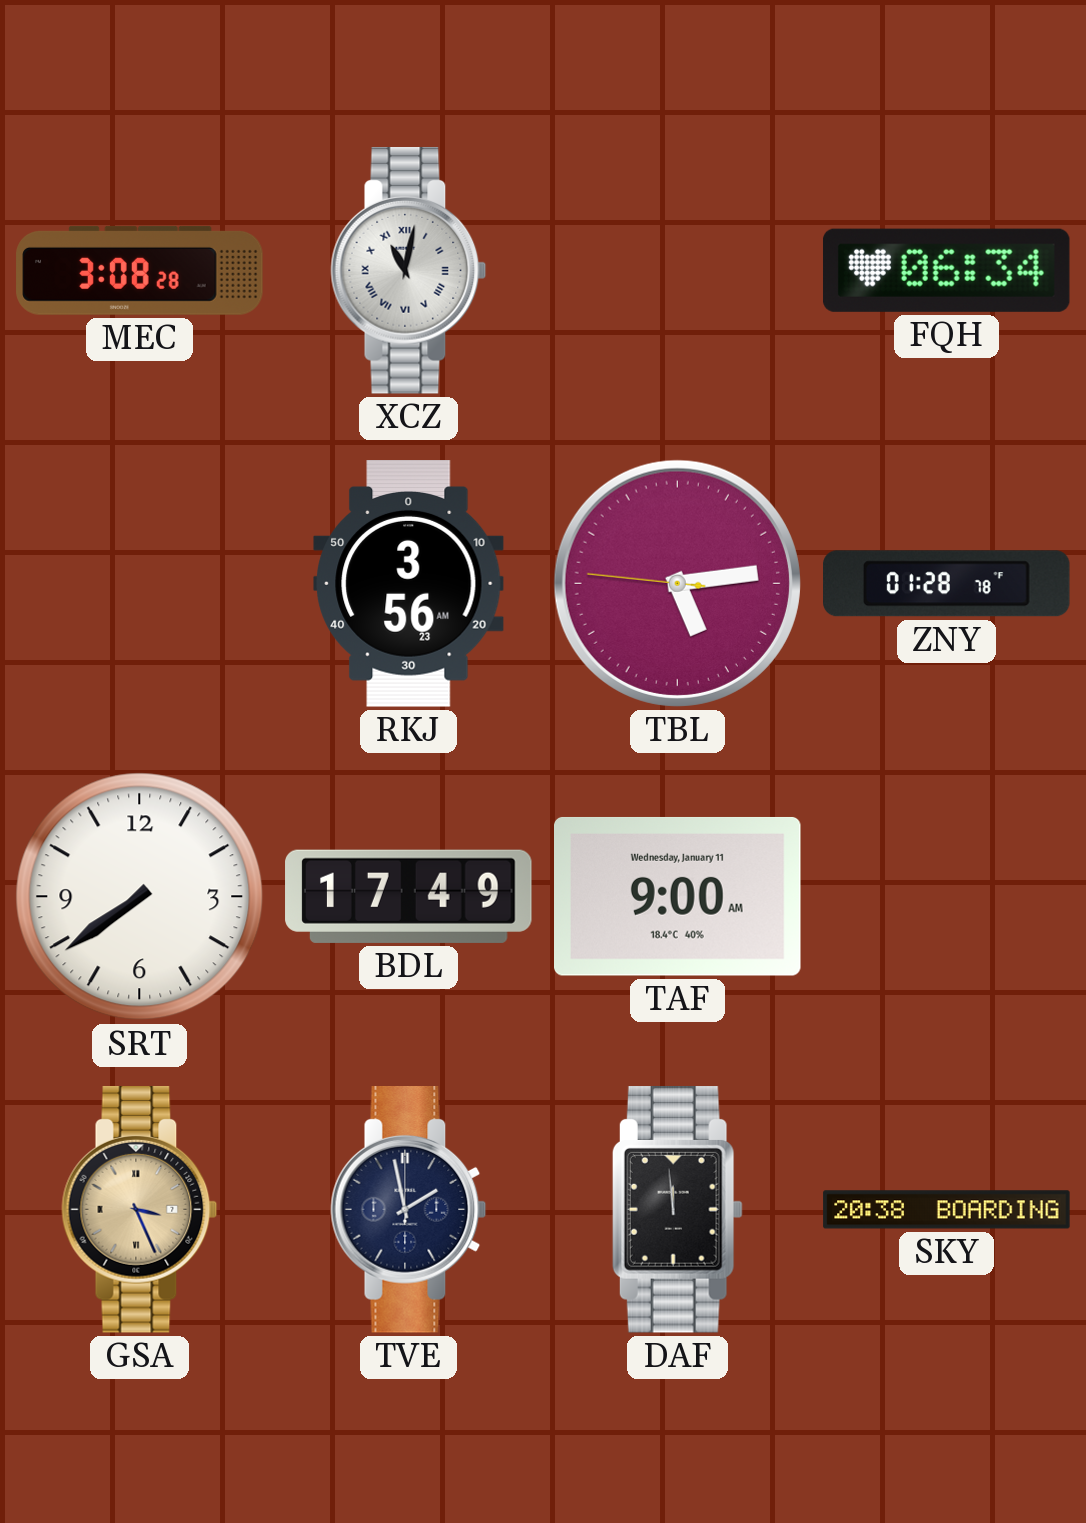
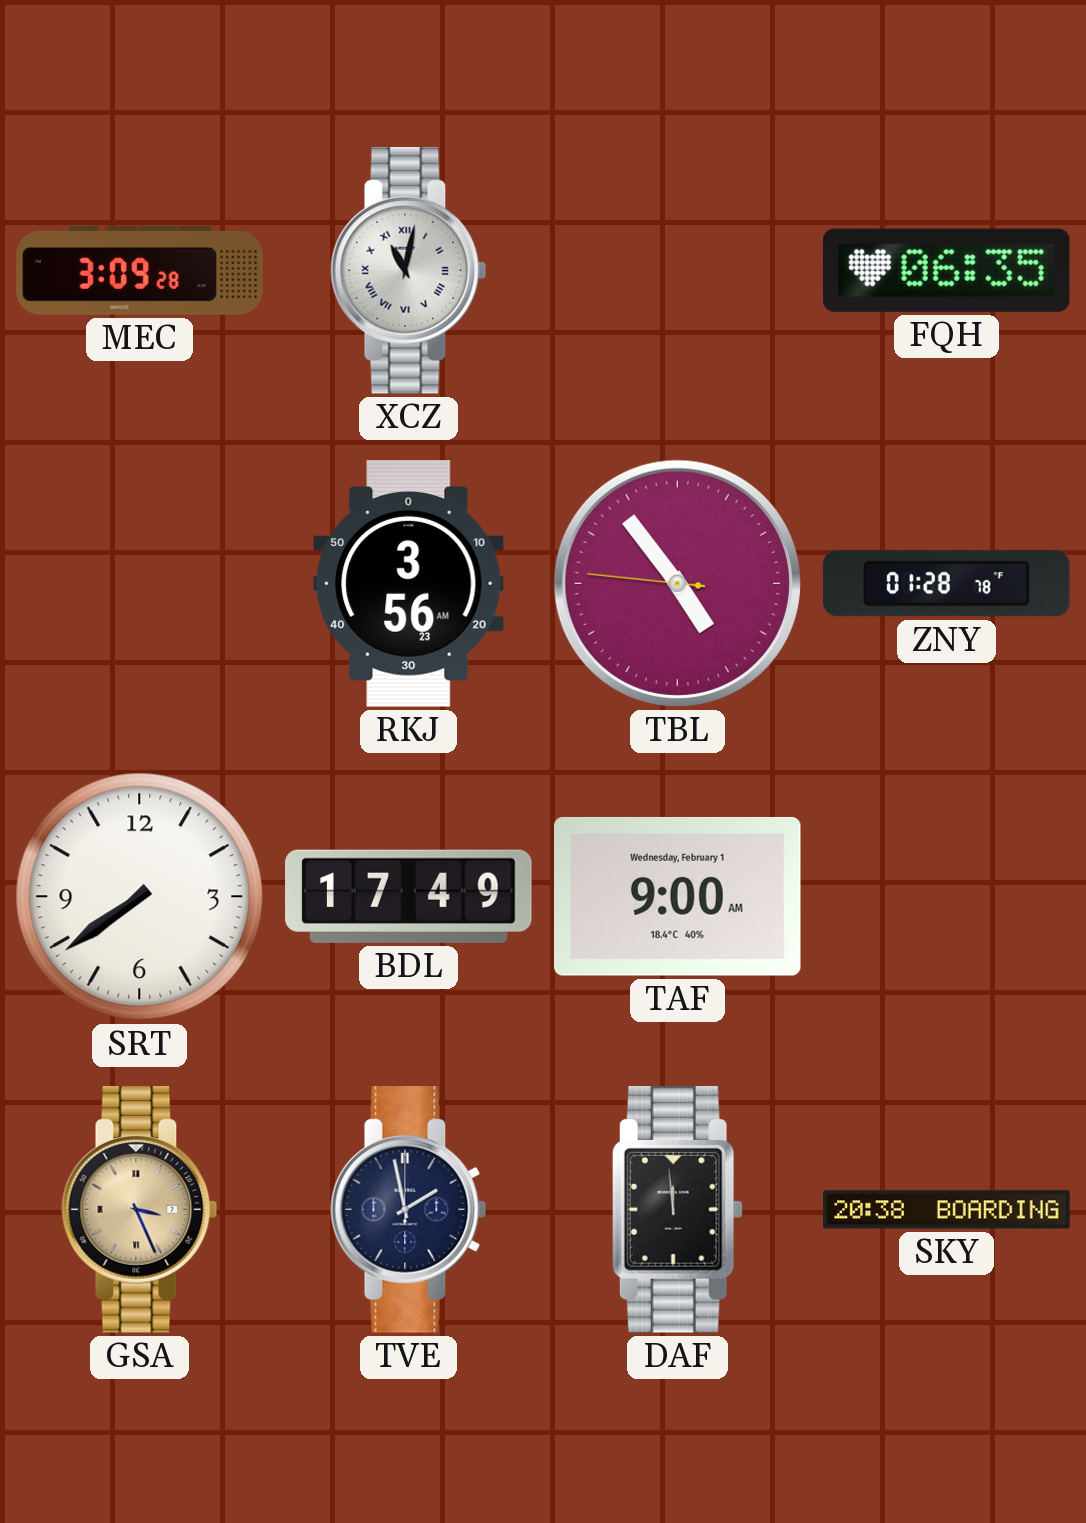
MEC: 3:08 -> 3:09 (140, 270)
FQH: 06:34 -> 06:35 (946, 270)
TBL: 5:13 -> 4:53 (677, 583)
TAF date: Wednesday, January 11 -> Wednesday, February 1 (678, 896)
